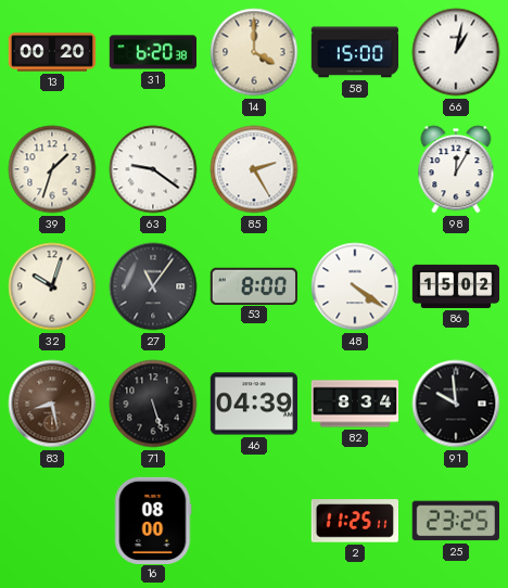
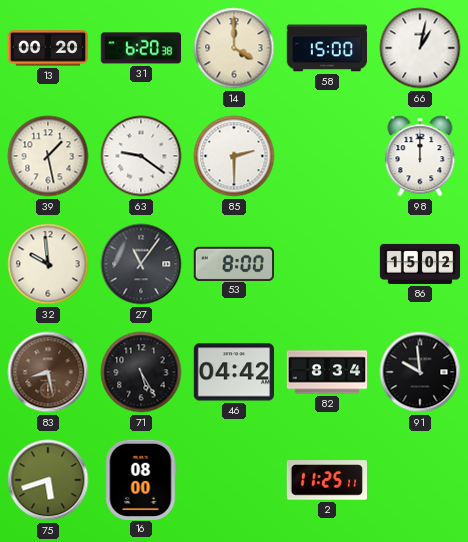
39: 1:33 -> 1:28 (48, 156)
85: 2:25 -> 2:30 (234, 156)
98: 12:05 -> 12:00 (420, 156)
32: 10:03 -> 9:59 (48, 264)
48: 4:21 -> none (355, 286)
71: 5:27 -> 5:25 (141, 372)
46: 04:39 -> 04:42 (233, 372)
75: none -> 5:42 (48, 480)
25: 23:25 -> none (456, 521)
